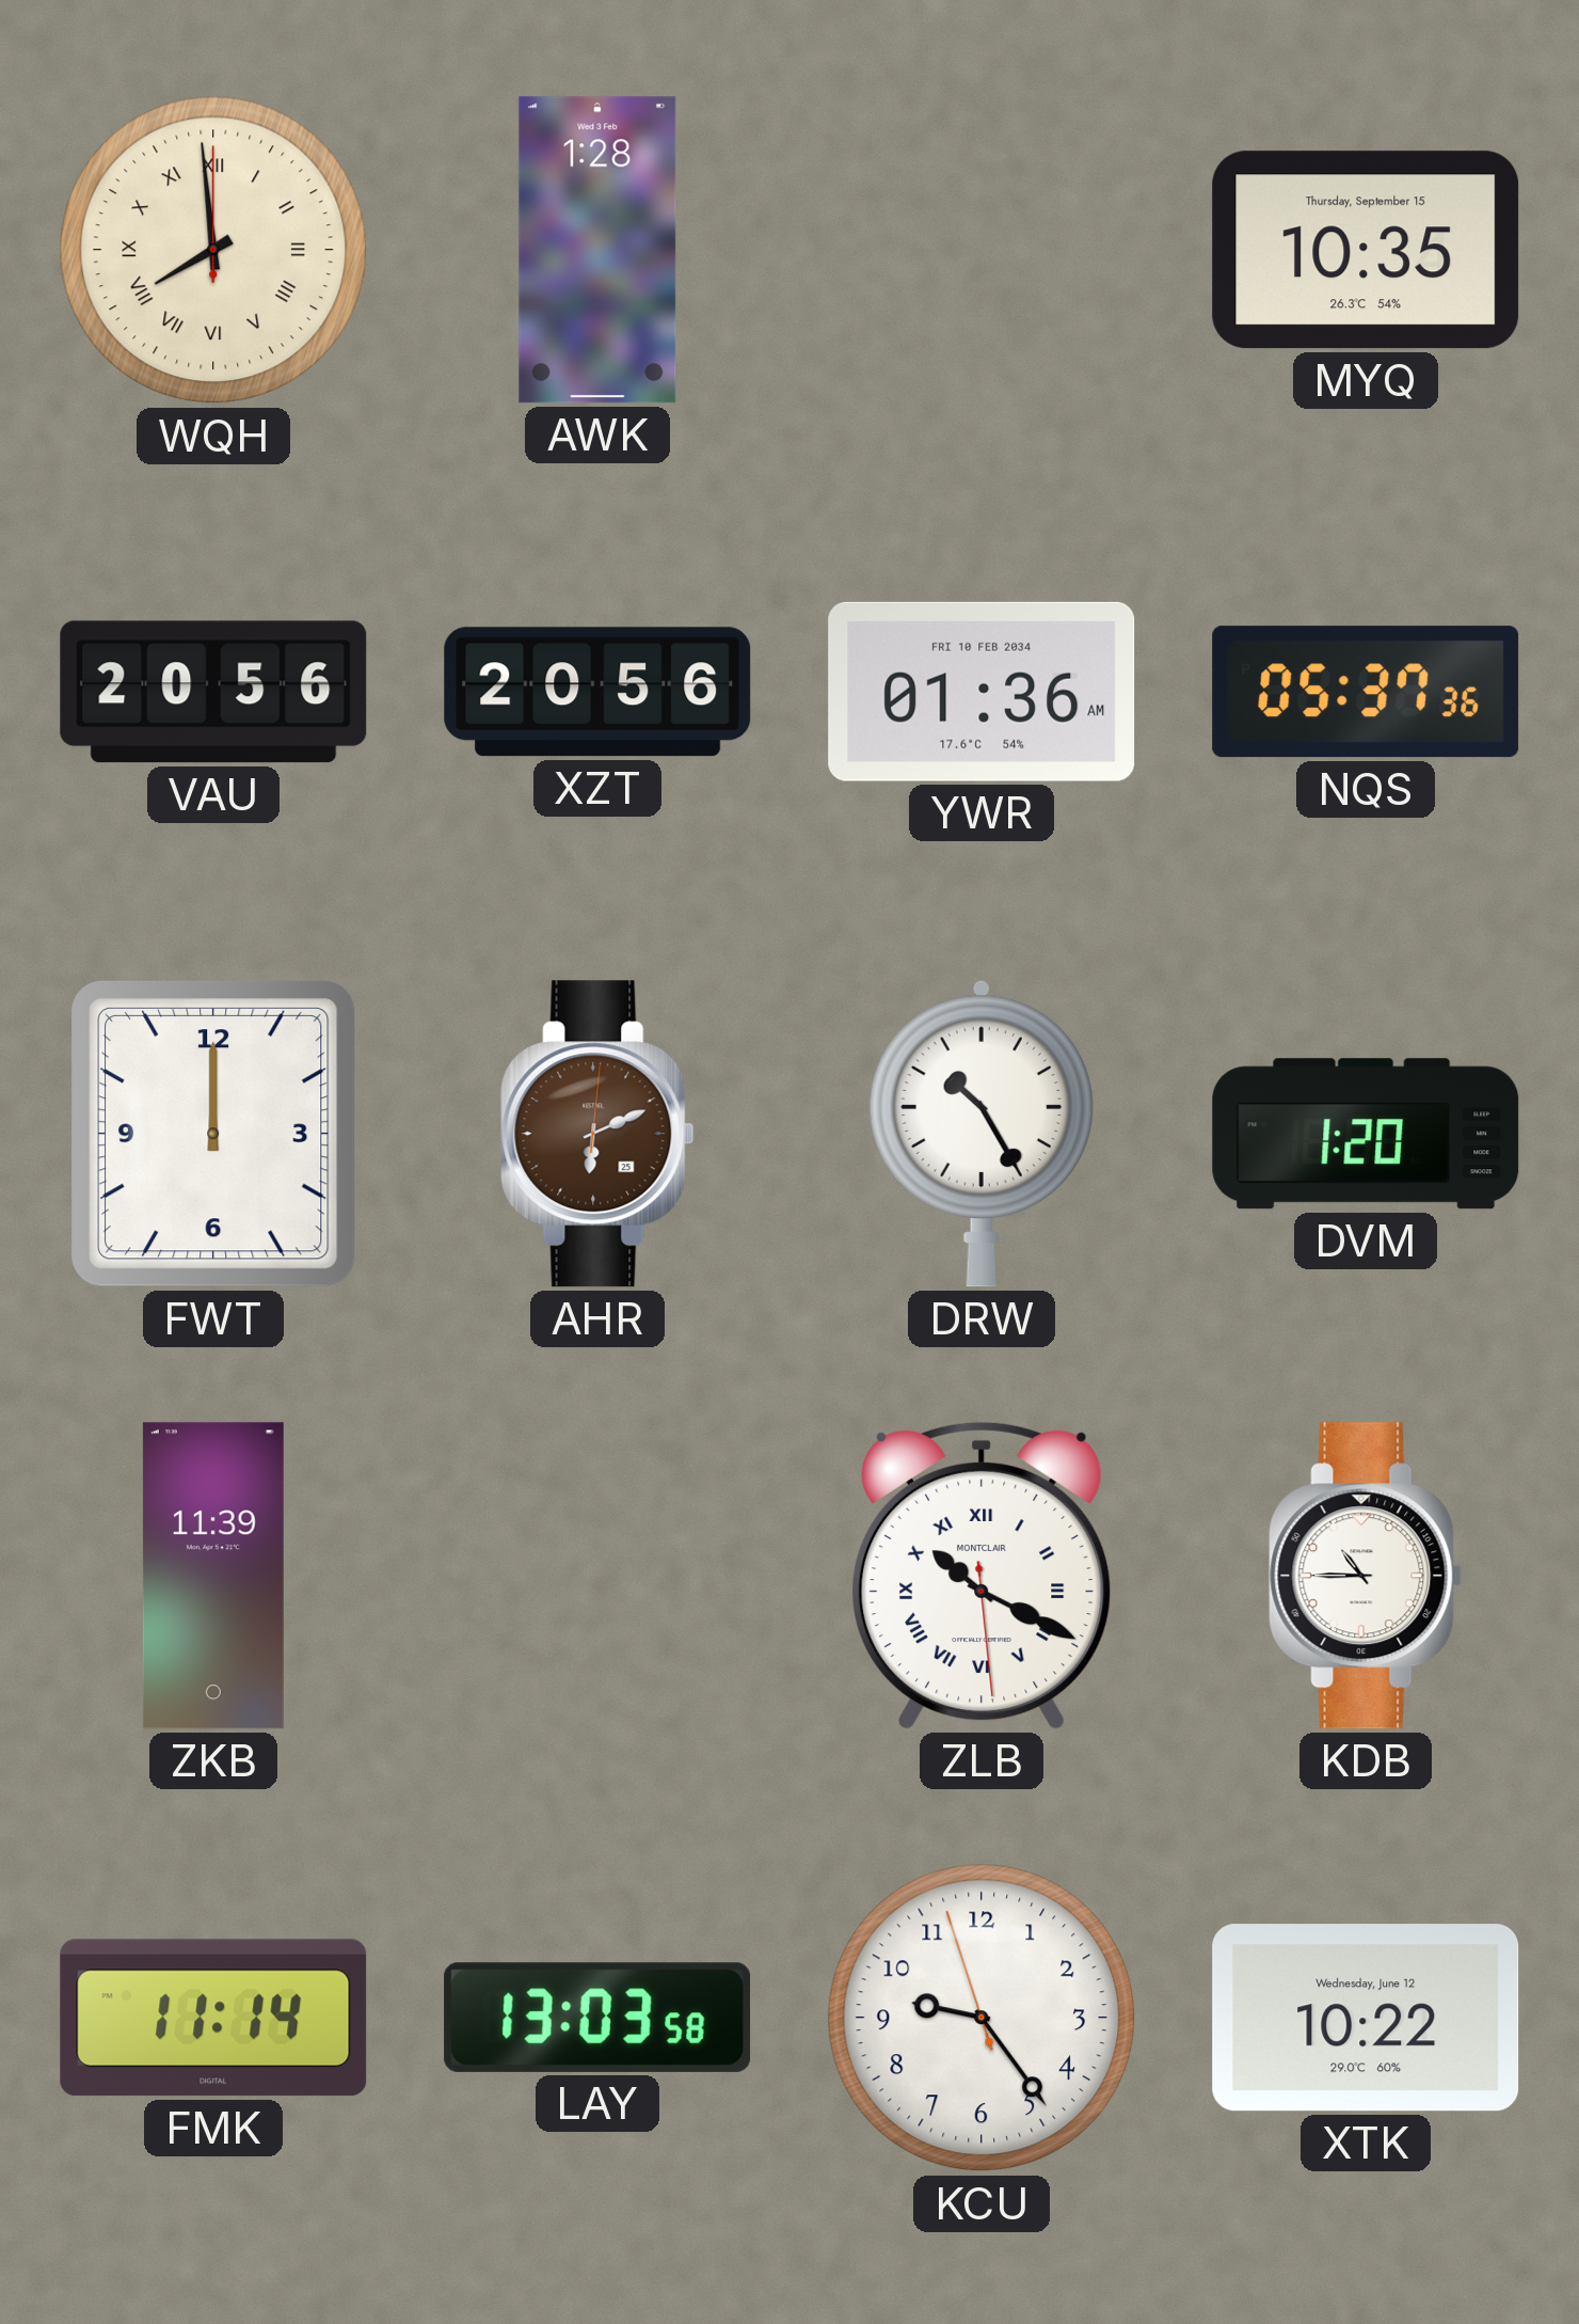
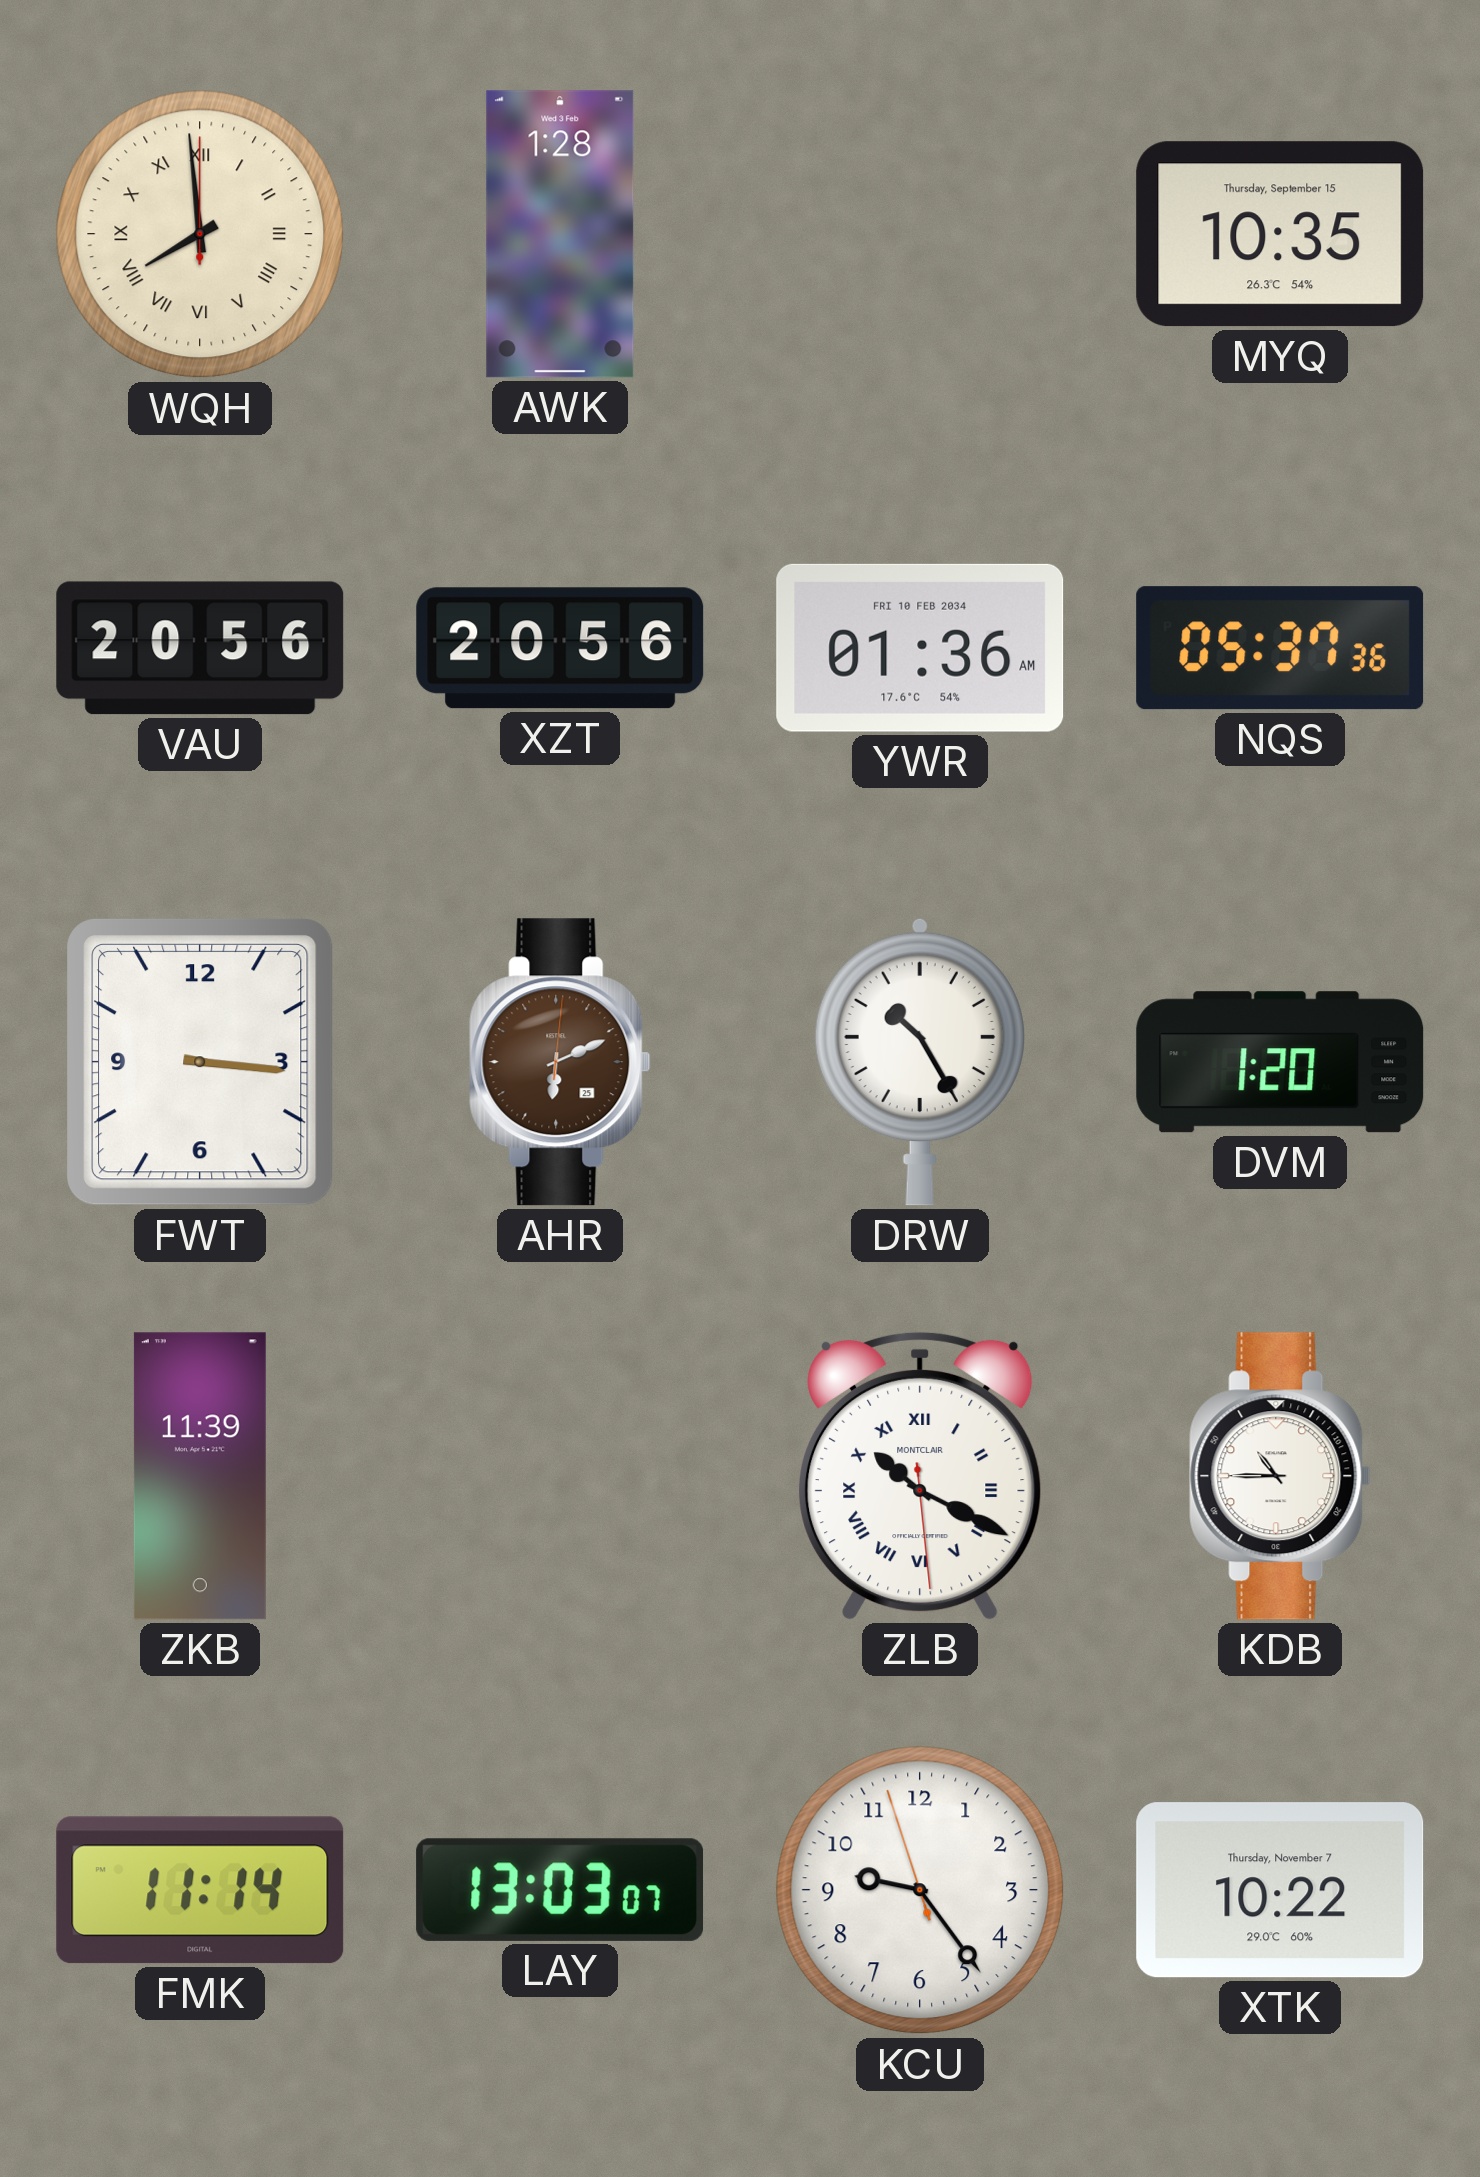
FWT: 12:00 -> 3:16 (201, 1062)
LAY: 13:03:58 -> 13:03:07 (560, 1890)
XTK date: Wednesday, June 12 -> Thursday, November 7 (1280, 1890)
